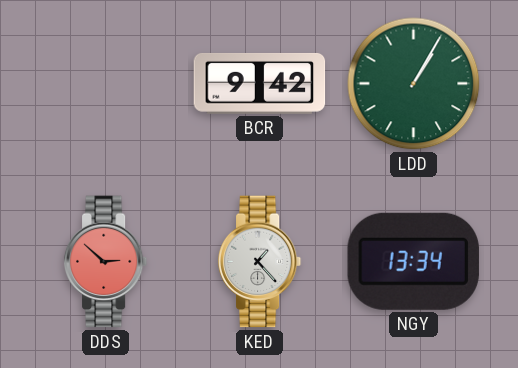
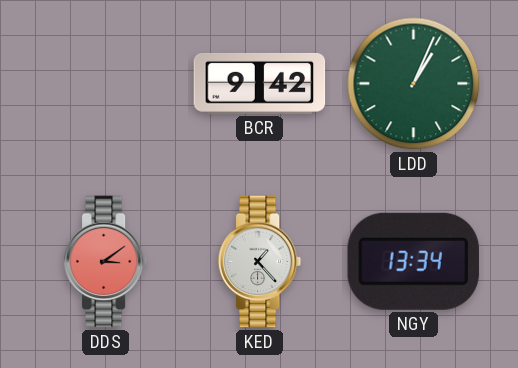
LDD: 1:05 -> 1:04 (414, 84)
DDS: 2:52 -> 3:09 (106, 262)
